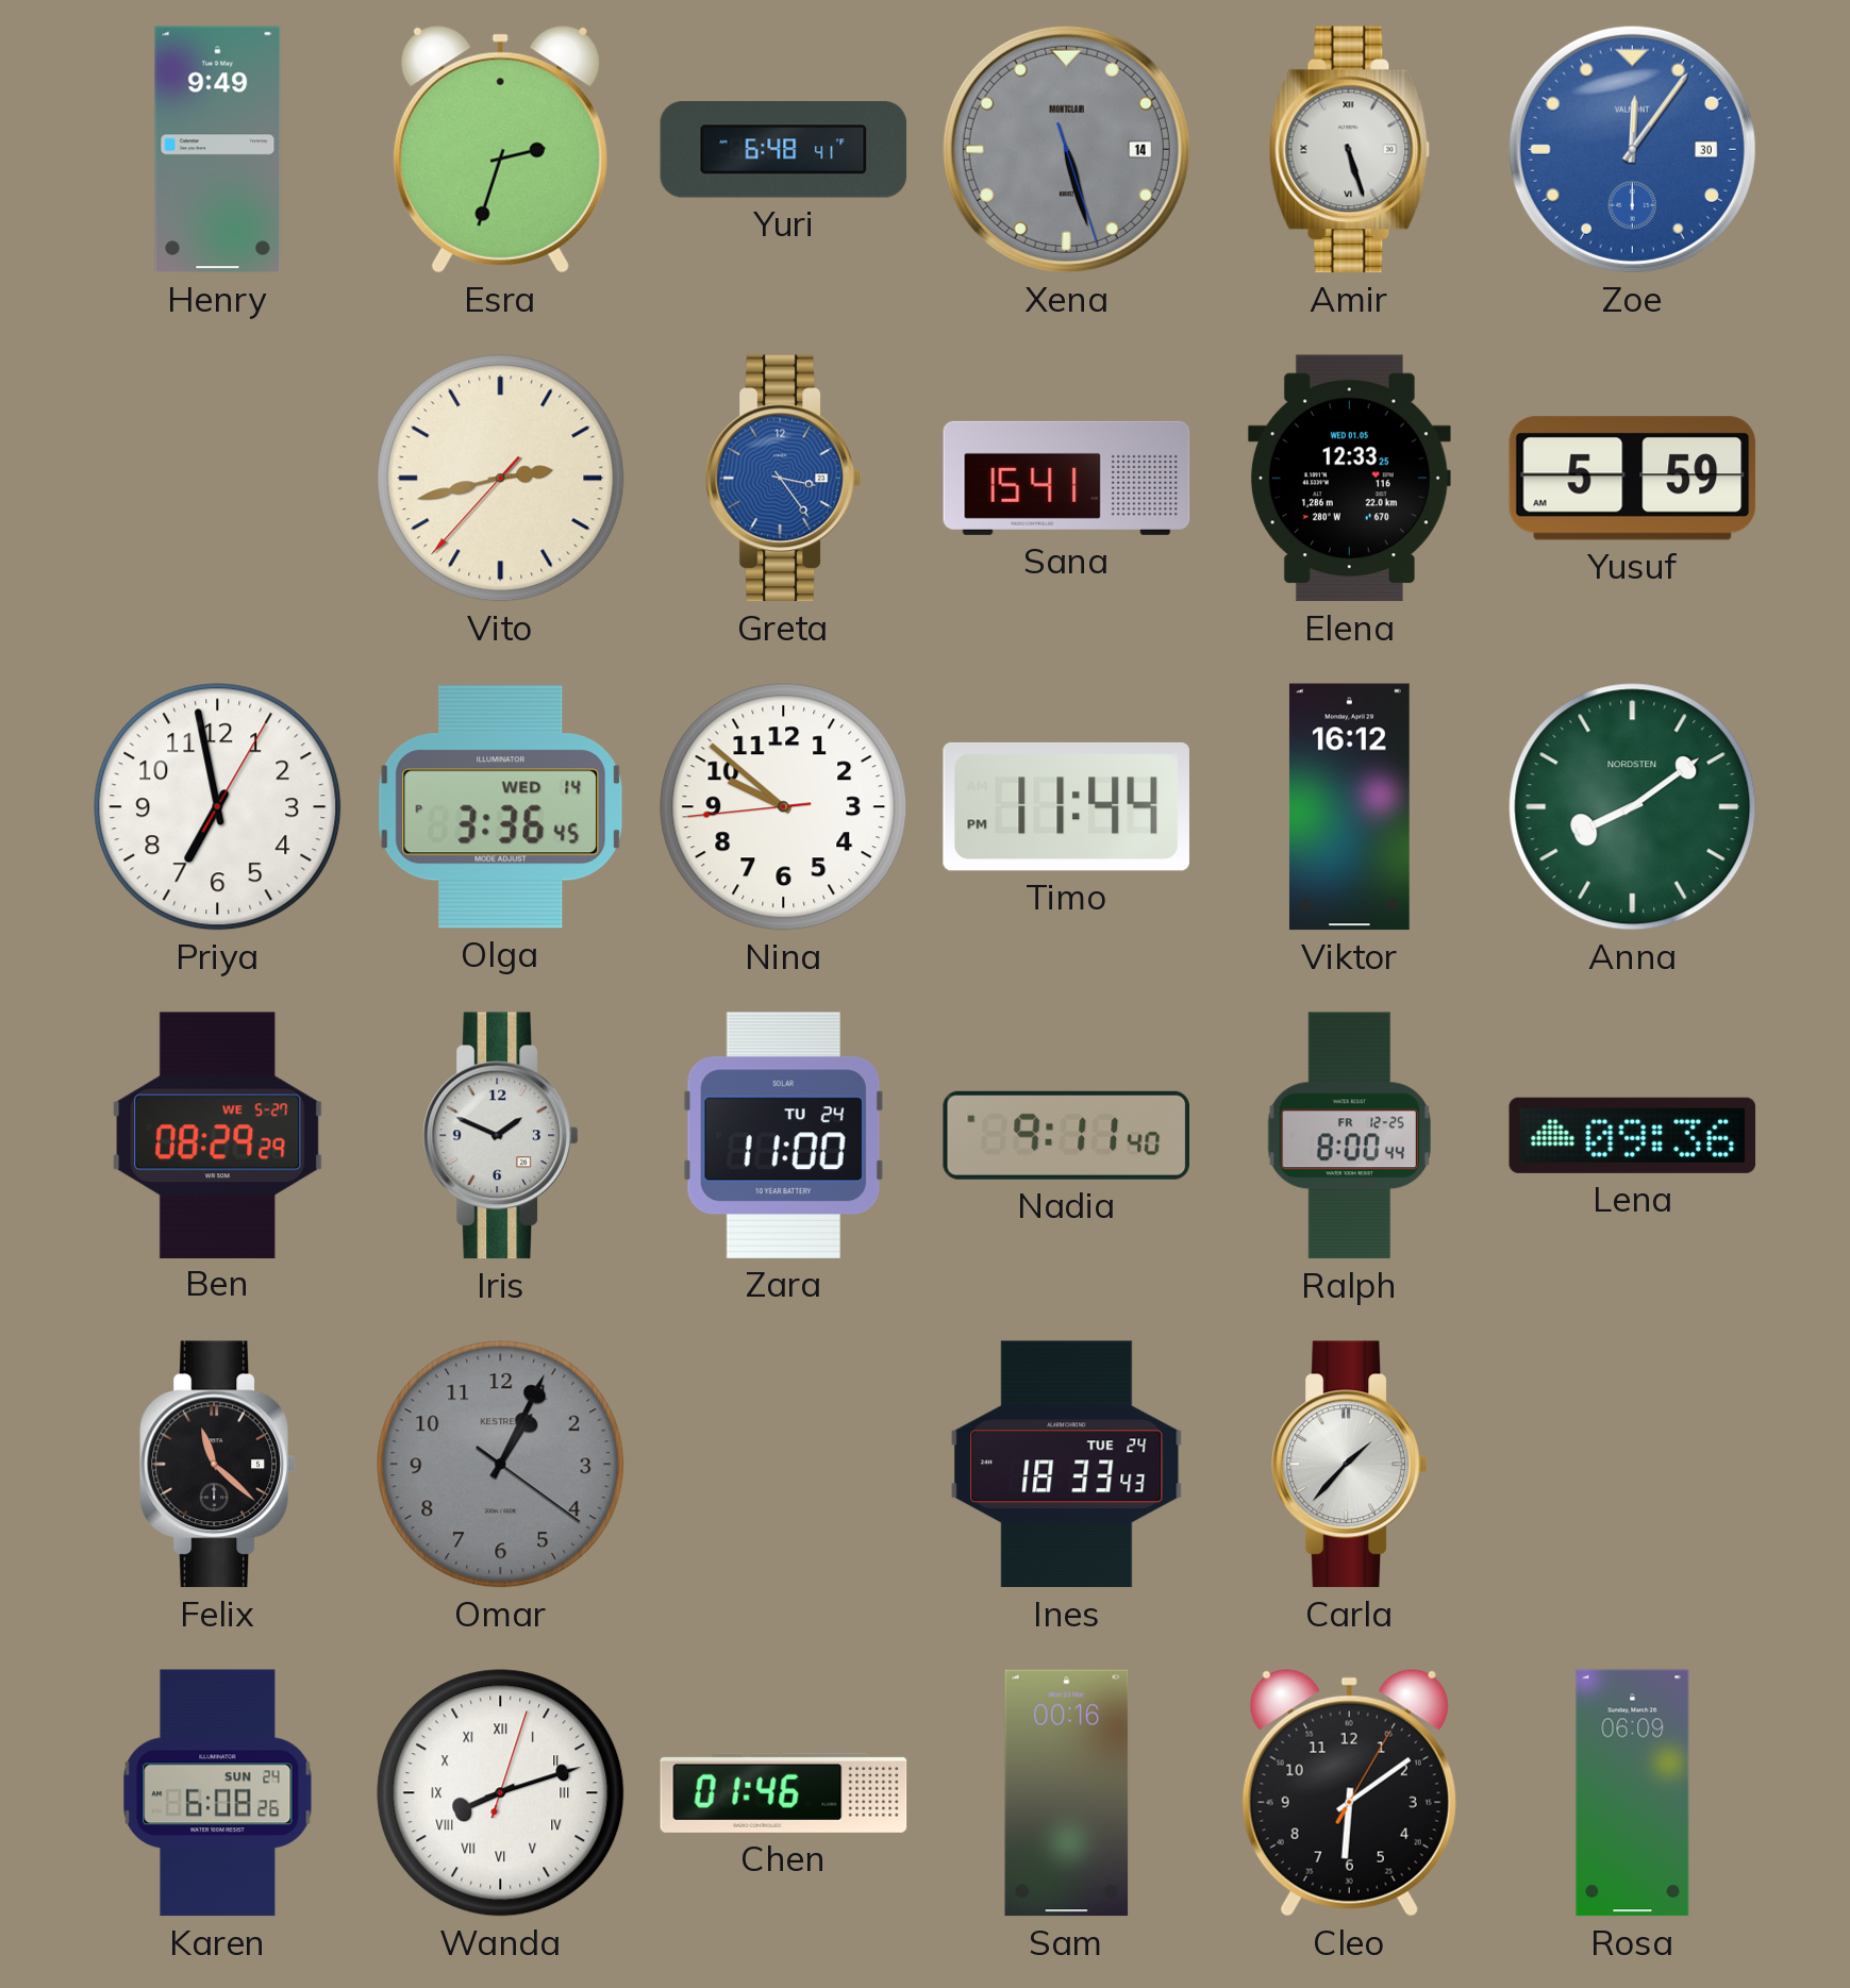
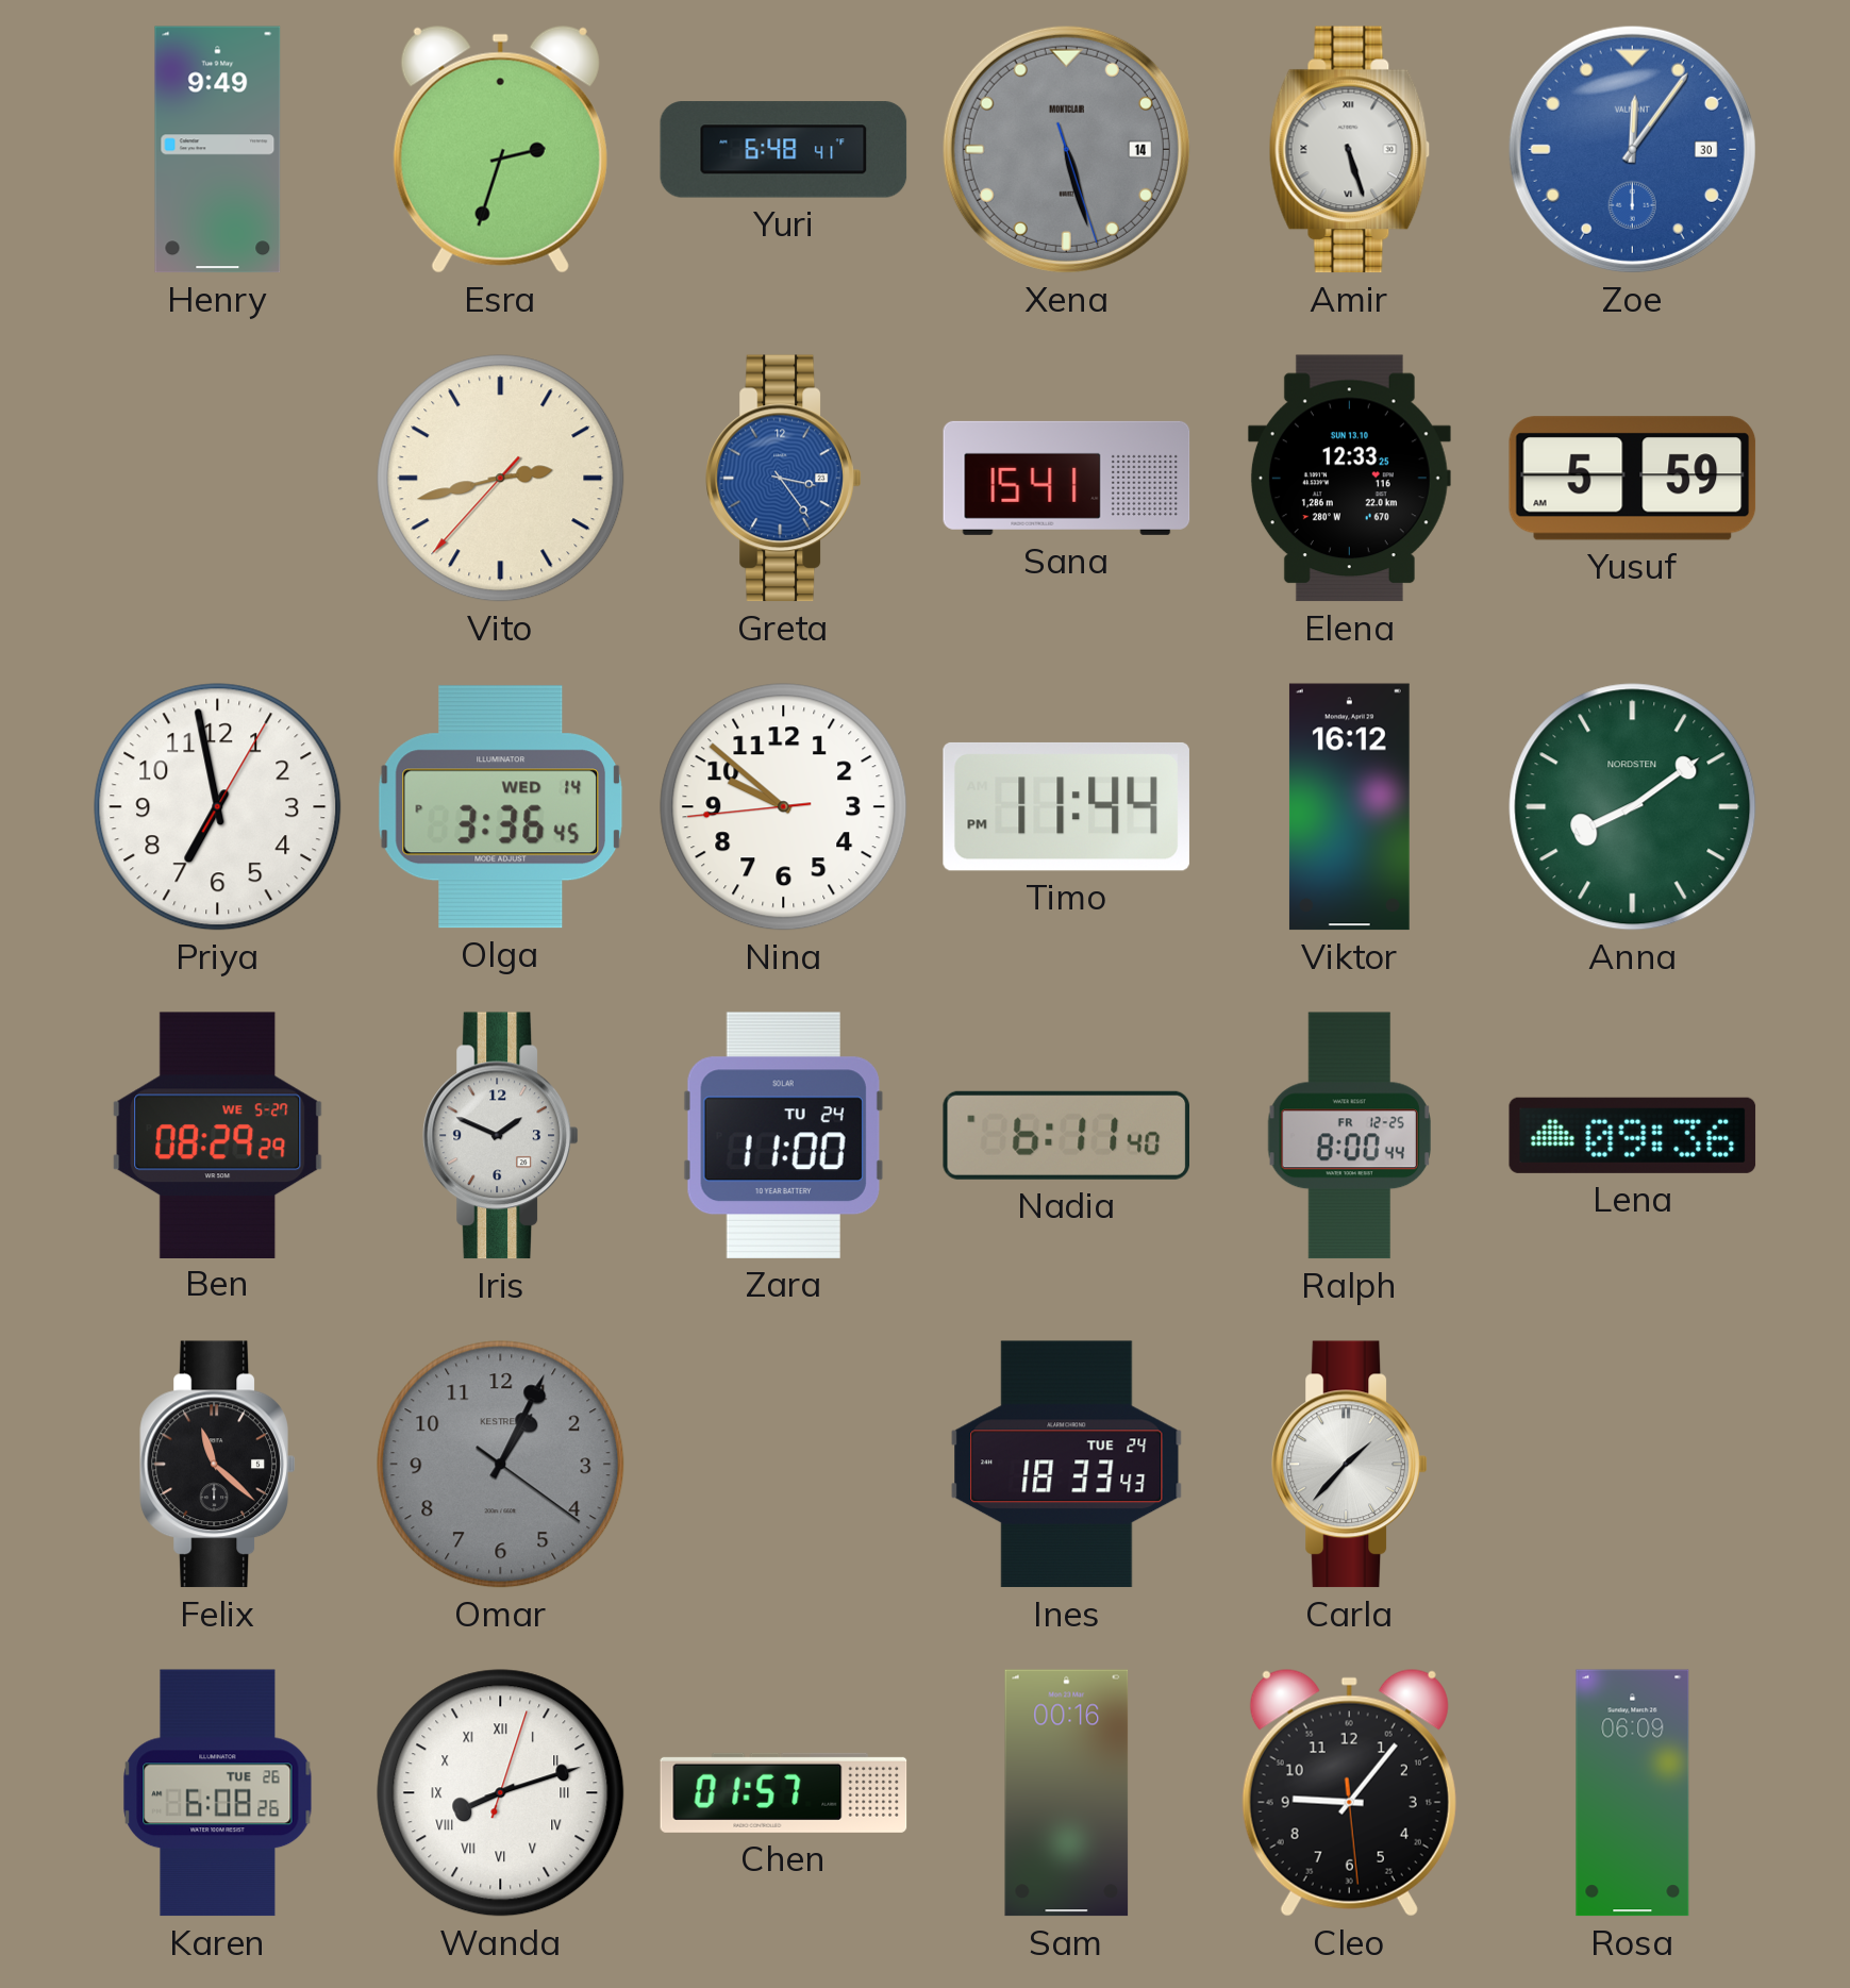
Elena date: WED 01.05 -> SUN 13.10 (1349, 479)
Nadia: 9:11 -> 6:11 (1066, 1135)
Karen date: SUN 24 -> TUE 26 (218, 1793)
Chen: 01:46 -> 01:57 (784, 1792)
Cleo: 6:09 -> 9:06 (1349, 1792)
